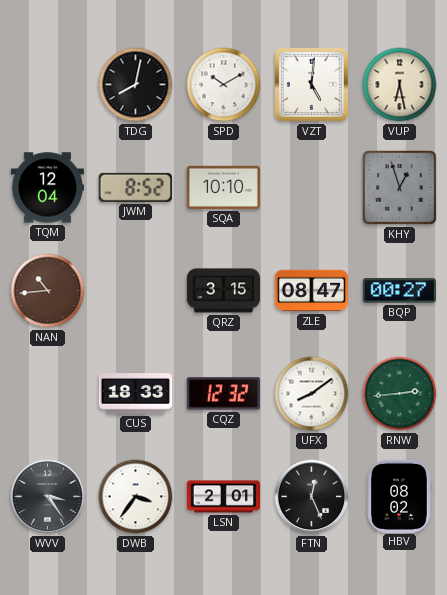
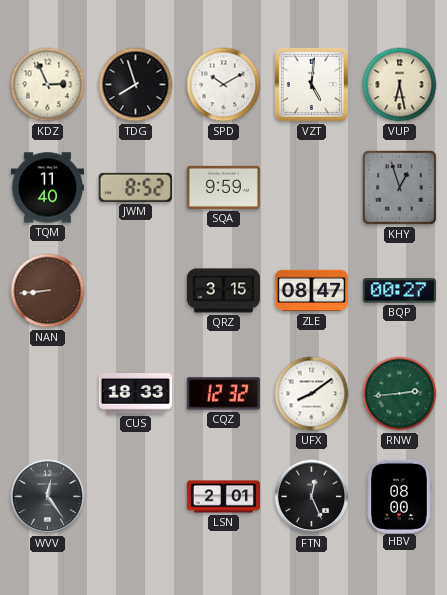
KDZ: none -> 2:56 (48, 85)
TDG: 8:02 -> 7:57 (136, 85)
TQM: 12:04 -> 11:40 (47, 188)
SQA: 10:10 -> 9:59 (223, 187)
NAN: 10:44 -> 8:44 (48, 291)
WVV: 3:24 -> 12:24 (48, 497)
DWB: 3:36 -> none (136, 497)
HBV: 08:02 -> 08:00 (399, 496)
